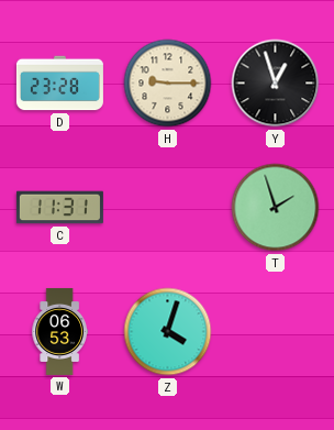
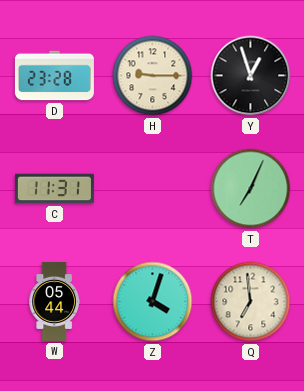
T: 1:57 -> 7:04 (251, 189)
W: 06:53 -> 05:44 (54, 301)
Q: none -> 6:59 (251, 302)
